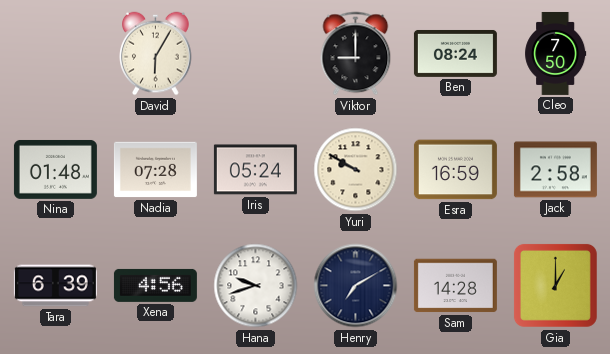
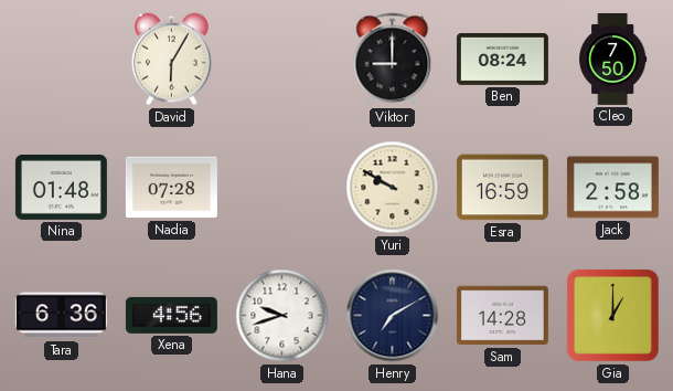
Iris: 05:24 -> none (255, 170)
Tara: 6:39 -> 6:36 (61, 316)
